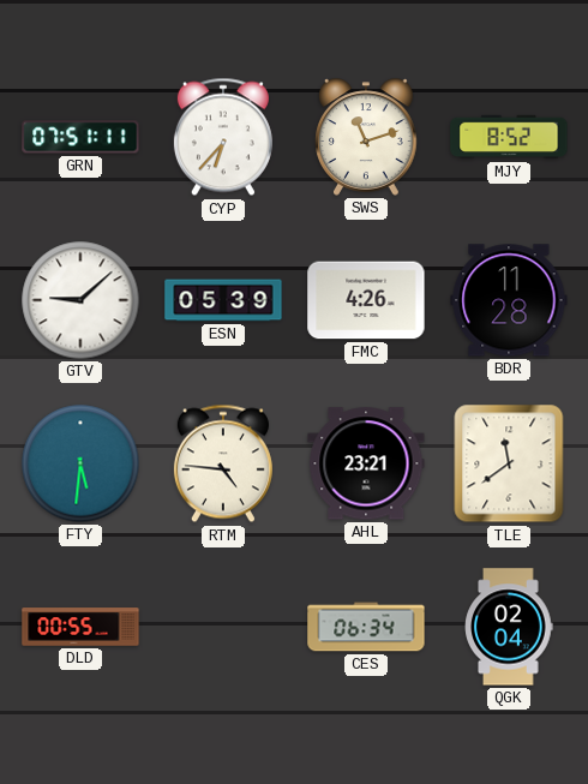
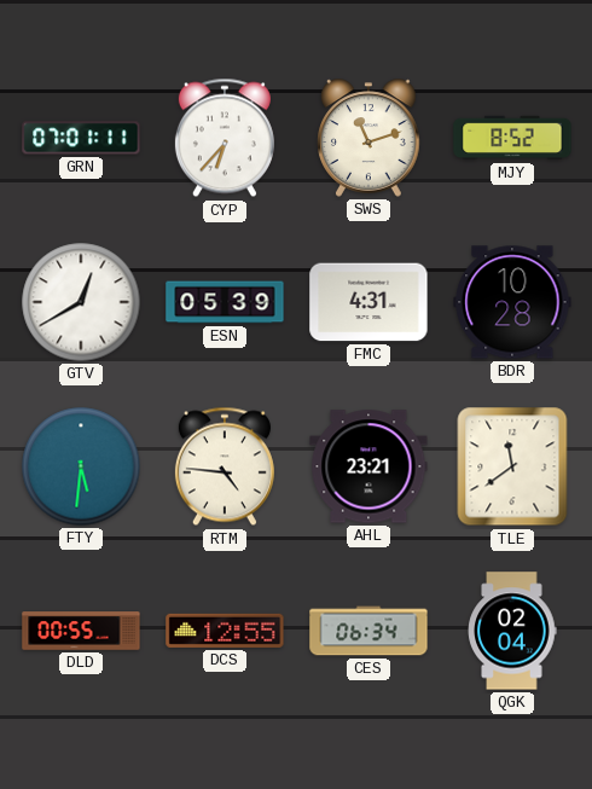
GRN: 07:51 -> 07:01 (81, 138)
GTV: 9:08 -> 12:40 (81, 302)
FMC: 4:26 -> 4:31 (368, 302)
BDR: 11:28 -> 10:28 (512, 302)
DCS: none -> 12:55 (225, 631)
